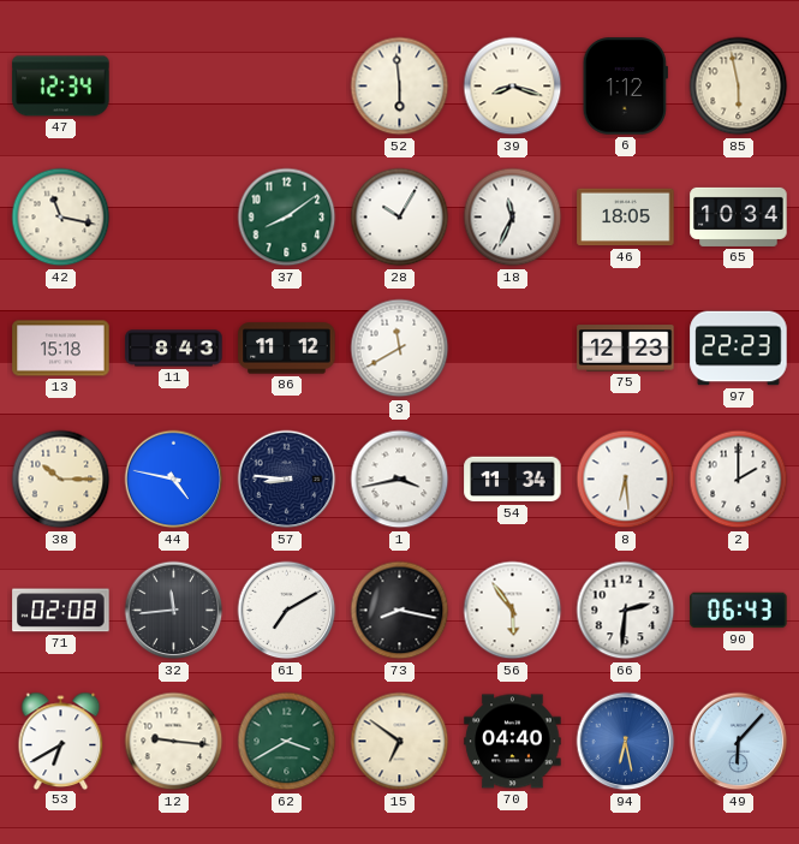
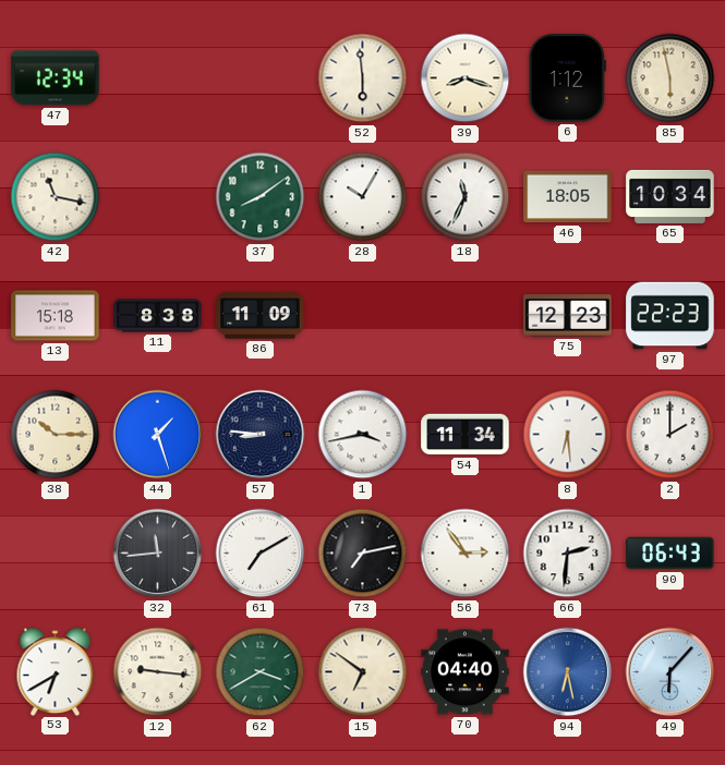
11: 8:43 -> 8:38 (158, 316)
86: 11:12 -> 11:09 (261, 316)
3: 11:40 -> none (400, 349)
44: 4:47 -> 1:27 (158, 435)
71: 02:08 -> none (61, 611)
73: 8:17 -> 7:13 (363, 554)
56: 5:54 -> 2:54 (466, 554)
